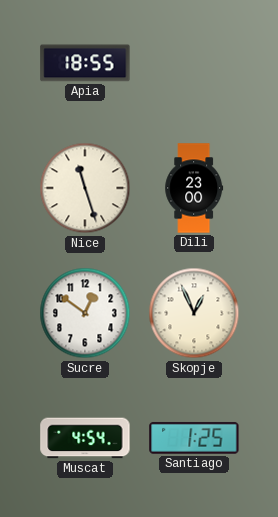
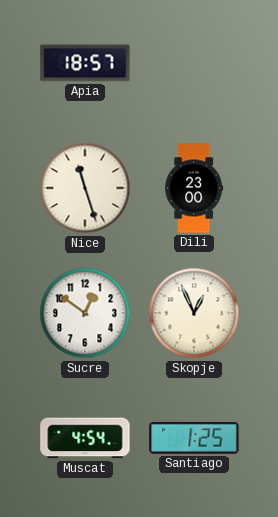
Apia: 18:55 -> 18:57 (85, 63)
